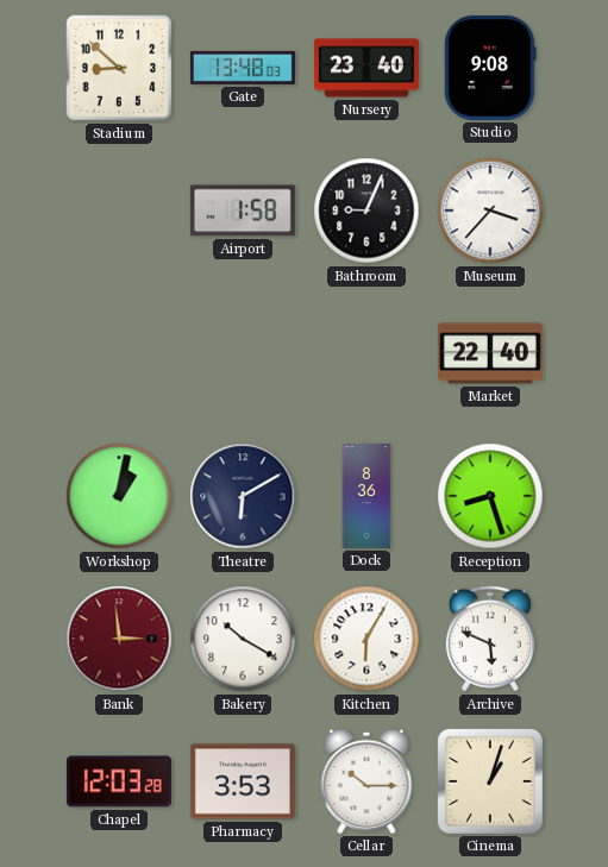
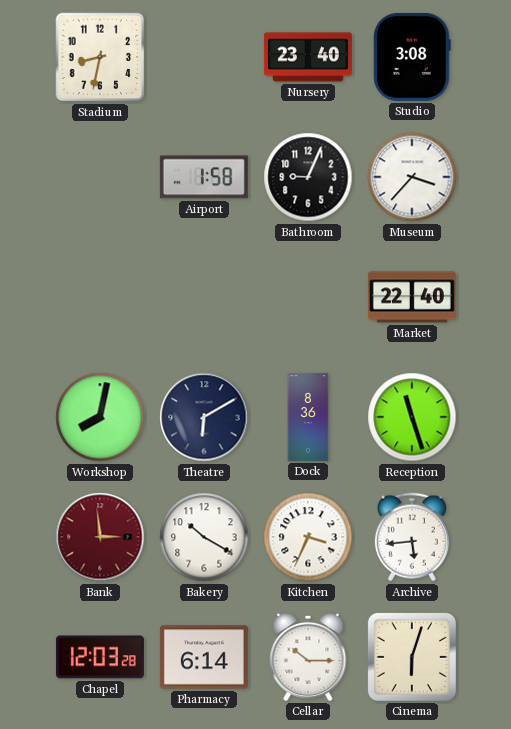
Stadium: 8:52 -> 8:32 (100, 57)
Gate: 13:48 -> none (243, 68)
Studio: 9:08 -> 3:08 (412, 57)
Workshop: 1:02 -> 8:02 (100, 417)
Reception: 8:27 -> 11:27 (412, 417)
Kitchen: 6:05 -> 3:34 (308, 537)
Archive: 5:49 -> 5:44 (412, 537)
Pharmacy: 3:53 -> 6:14 (204, 657)
Cinema: 1:03 -> 6:03 (412, 657)
